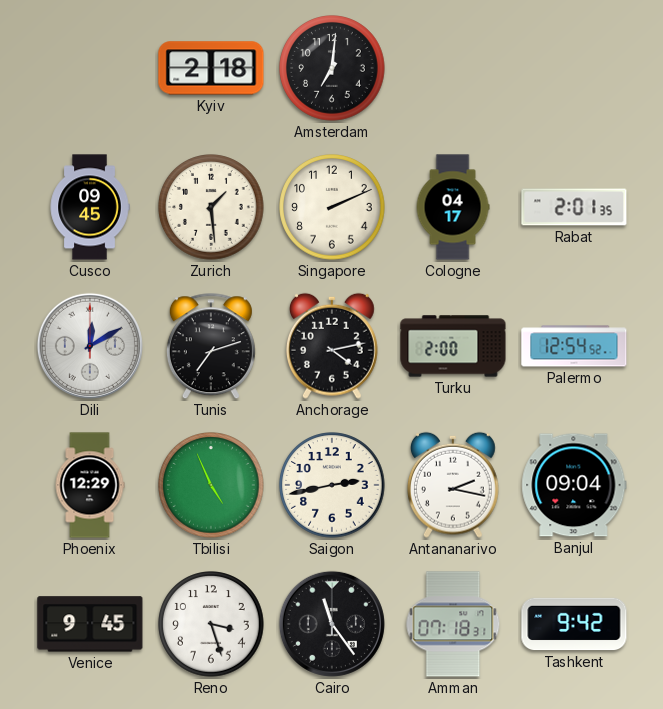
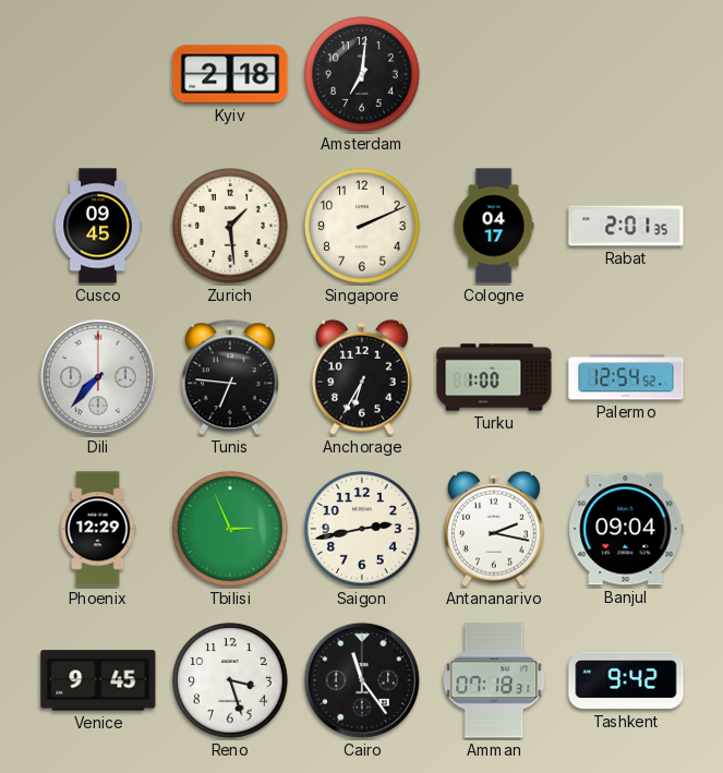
Dili: 12:10 -> 7:37 (98, 377)
Tunis: 7:12 -> 6:46 (230, 378)
Anchorage: 4:13 -> 6:35 (362, 377)
Turku: 2:00 -> 1:00 (494, 377)
Tbilisi: 4:56 -> 2:56 (230, 529)
